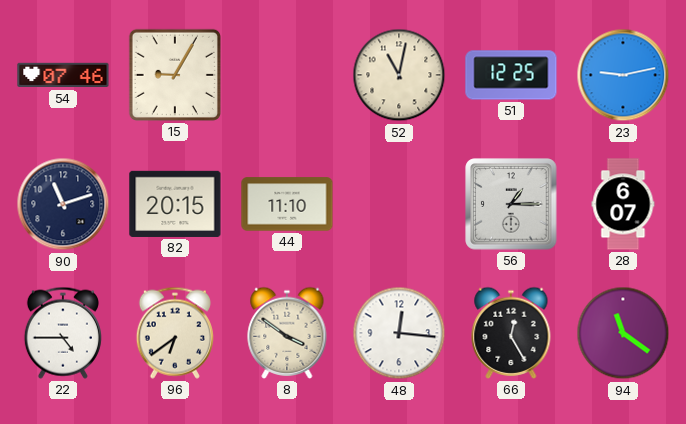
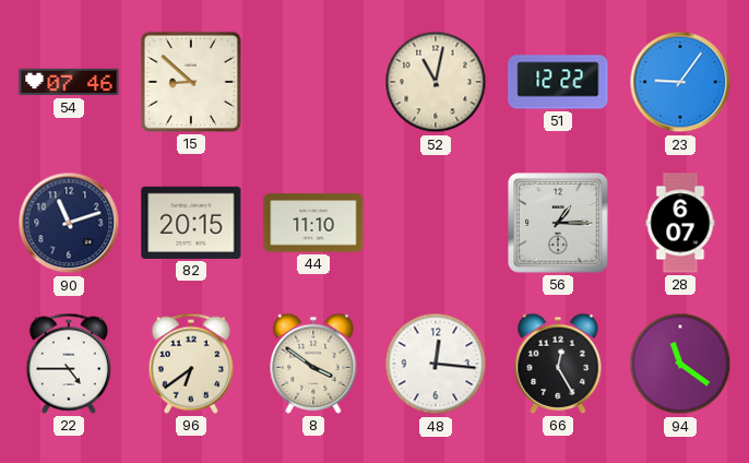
15: 9:05 -> 8:52 (191, 82)
51: 12:25 -> 12:22 (558, 82)
23: 9:13 -> 9:06 (680, 82)
